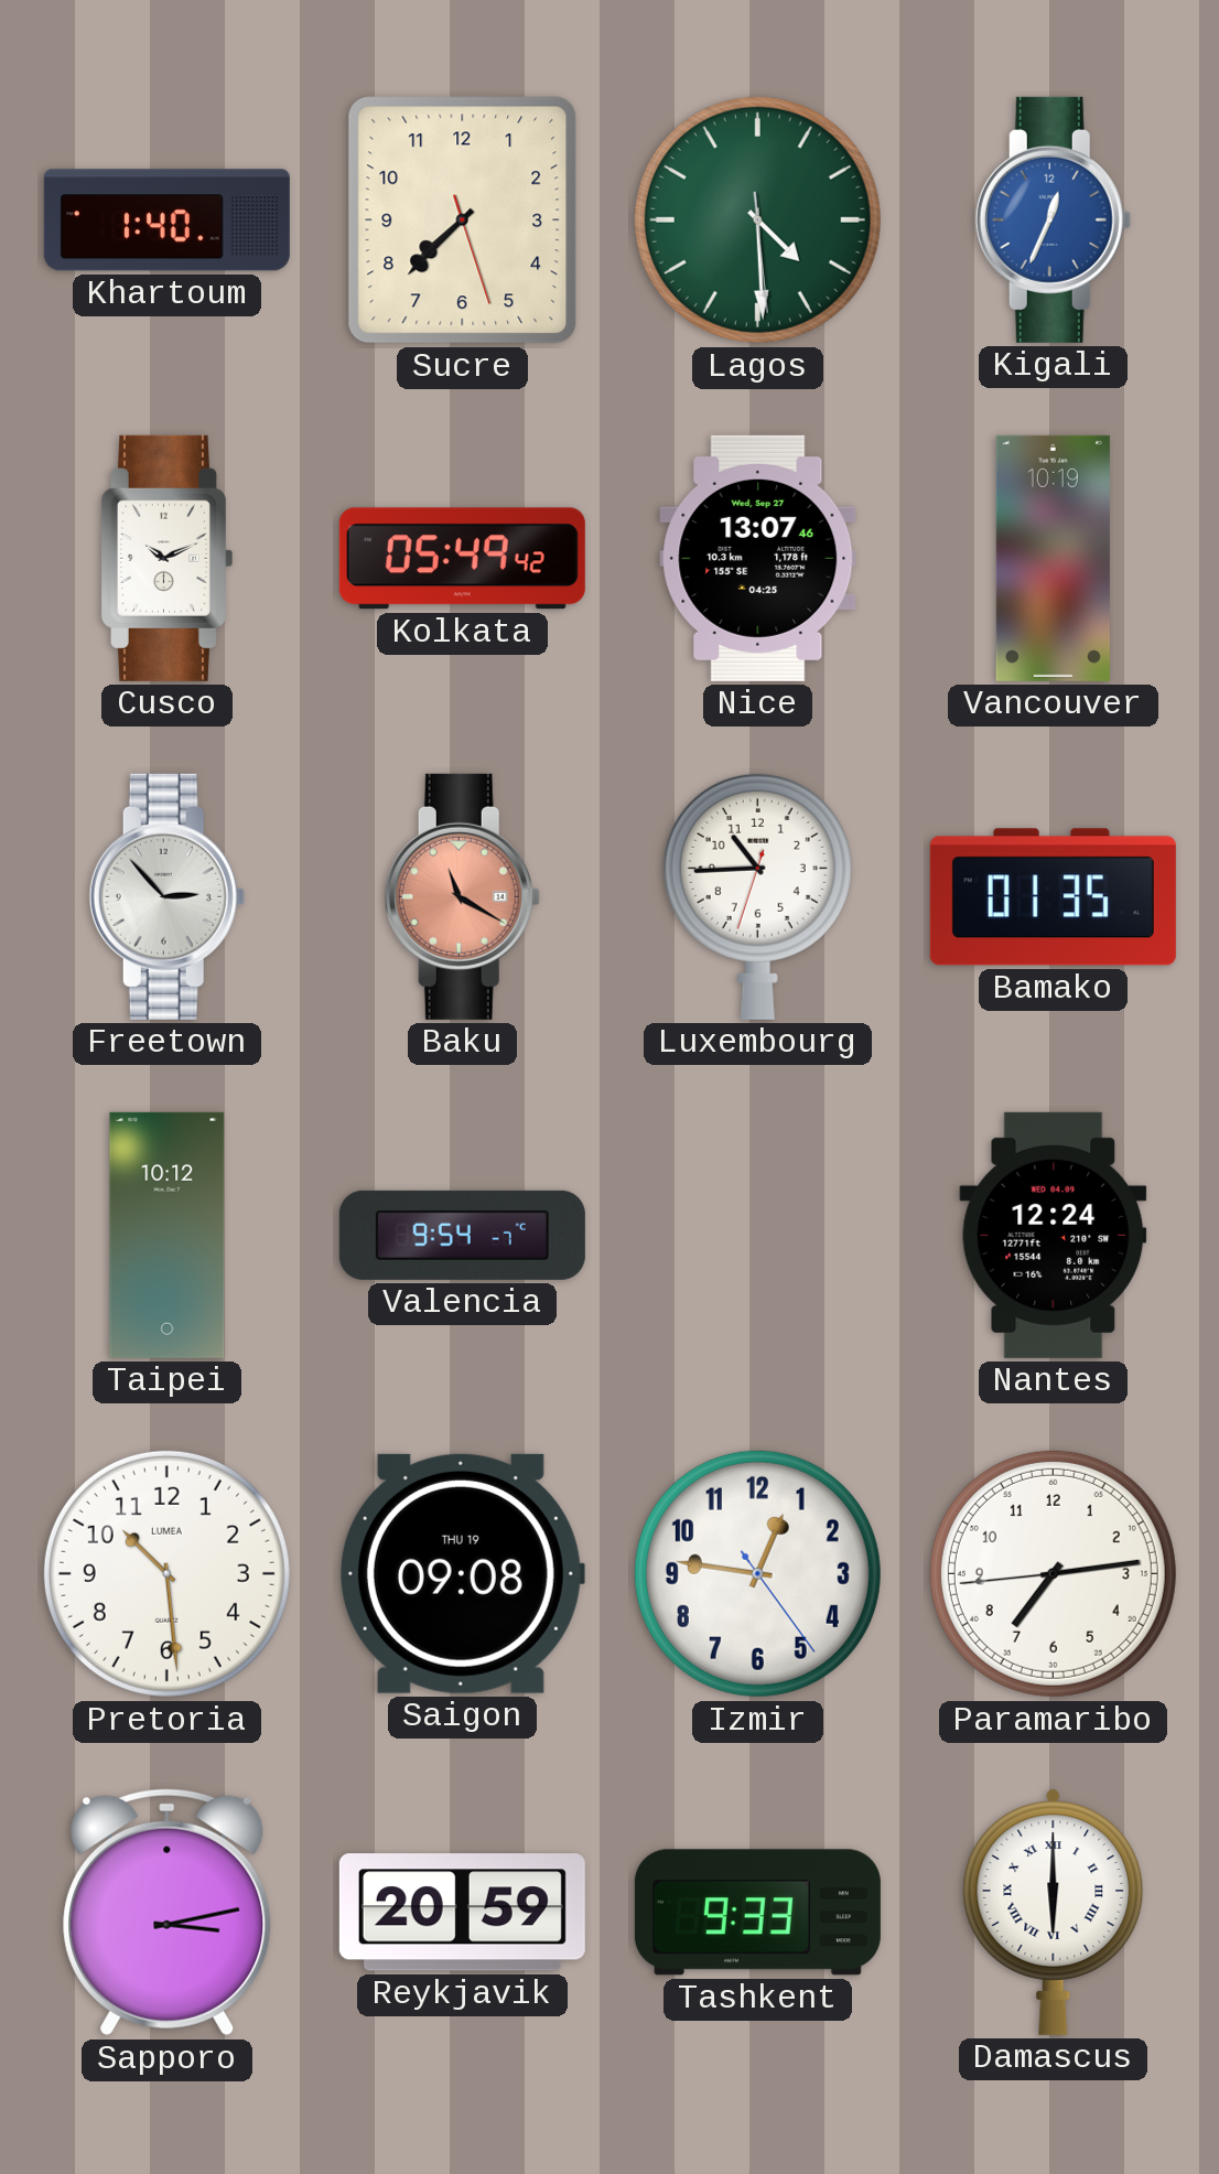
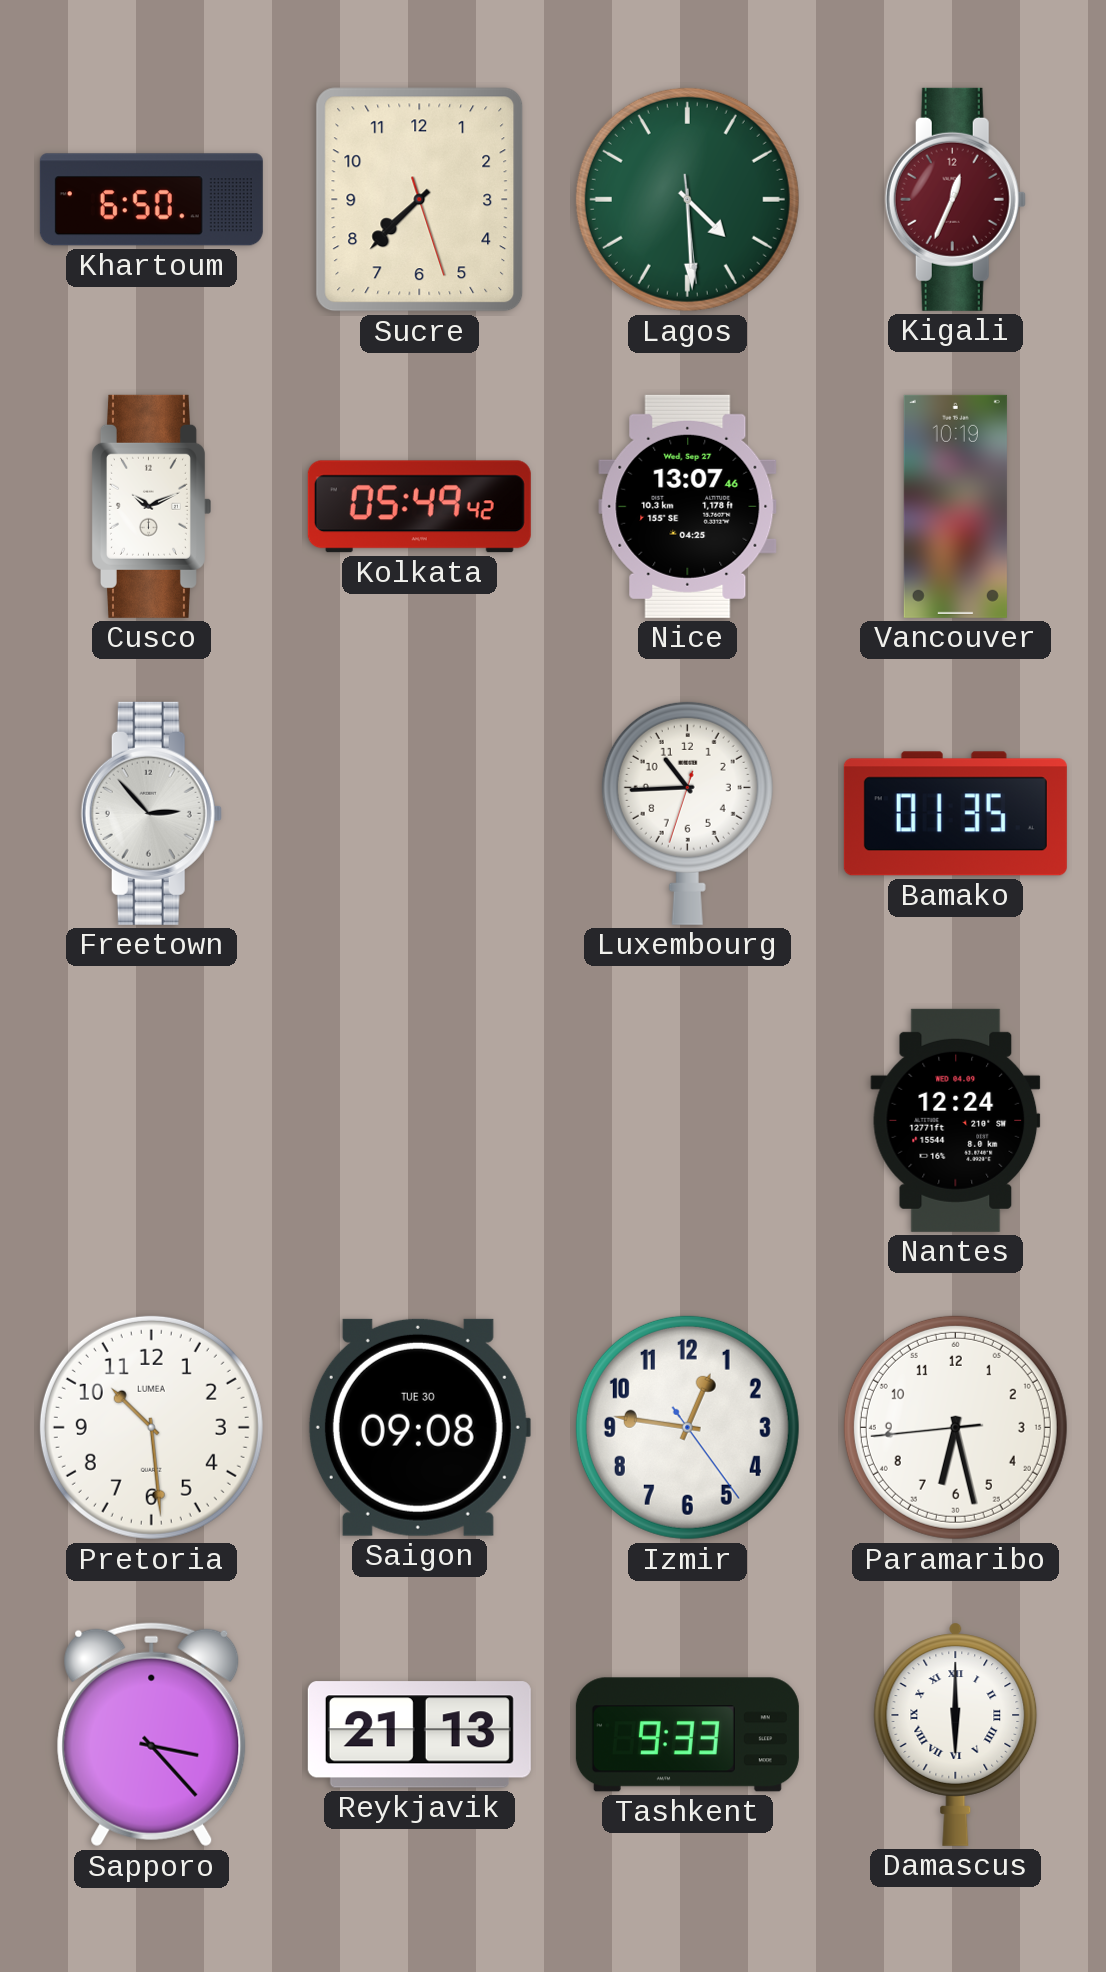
Khartoum: 1:40 -> 6:50 (151, 200)
Kigali dial: blue -> burgundy (955, 199)
Baku: 11:20 -> none (462, 896)
Taipei: 10:12 -> none (168, 1235)
Valencia: 9:54 -> none (462, 1235)
Saigon date: THU 19 -> TUE 30 (419, 1427)
Paramaribo: 7:13 -> 6:27 (955, 1427)
Sapporo: 3:13 -> 3:23 (152, 1735)
Reykjavik: 20:59 -> 21:13 (419, 1735)
